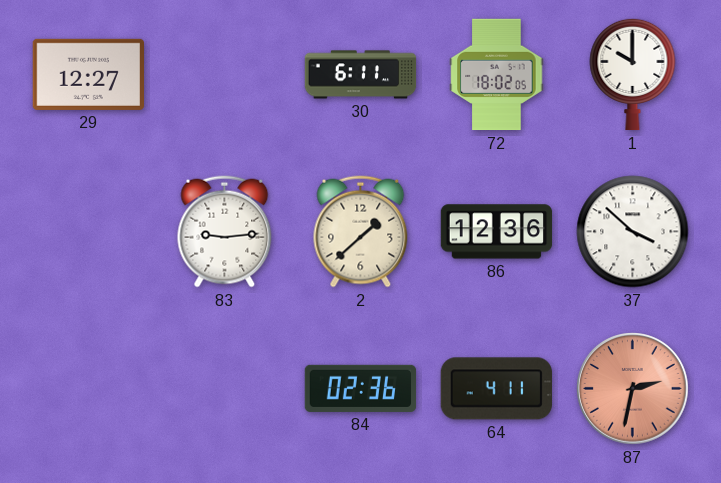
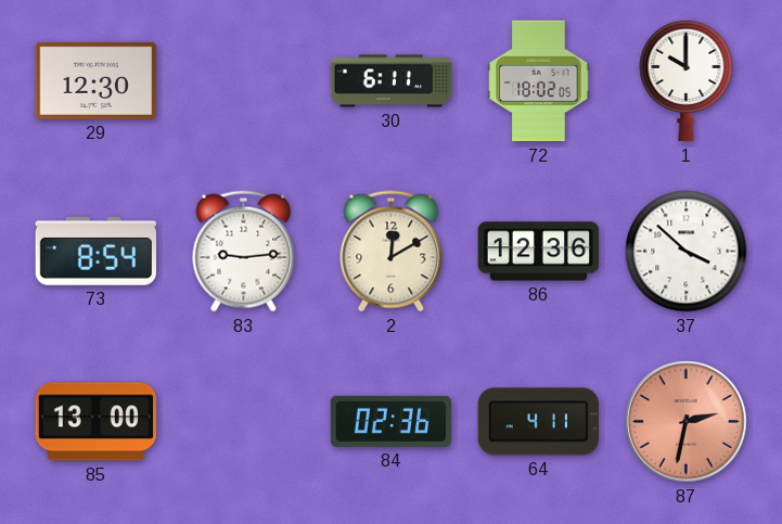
29: 12:27 -> 12:30 (95, 80)
73: none -> 8:54 (95, 251)
2: 1:38 -> 12:10 (392, 252)
85: none -> 13:00 (95, 422)
